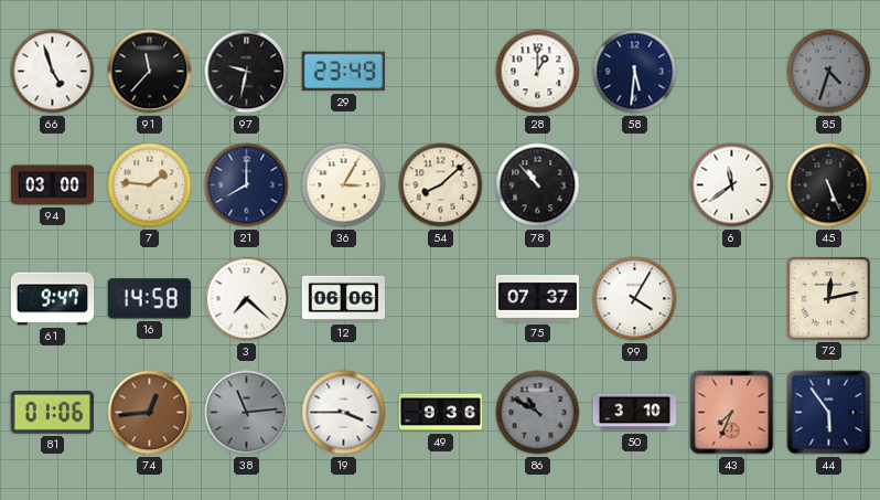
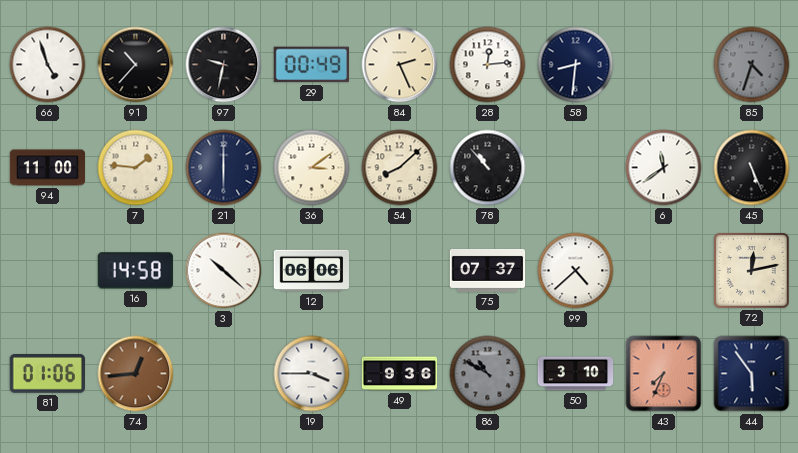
91: 11:37 -> 10:37 (136, 65)
29: 23:49 -> 00:49 (311, 65)
84: none -> 2:26 (400, 65)
28: 1:00 -> 12:14 (488, 65)
58: 5:31 -> 8:31 (576, 65)
94: 03:00 -> 11:00 (48, 168)
21: 8:00 -> 6:00 (224, 168)
36: 3:05 -> 3:09 (312, 168)
61: 9:47 -> none (53, 299)
3: 7:22 -> 10:22 (224, 271)
99: 4:05 -> 4:38 (576, 271)
38: 11:14 -> none (247, 413)
